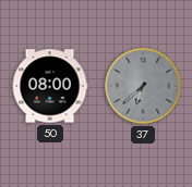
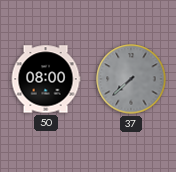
37: 6:38 -> 7:38 (131, 79)
